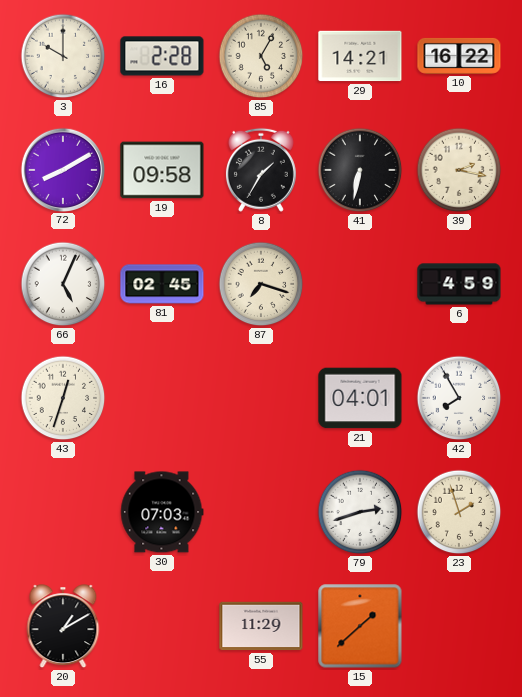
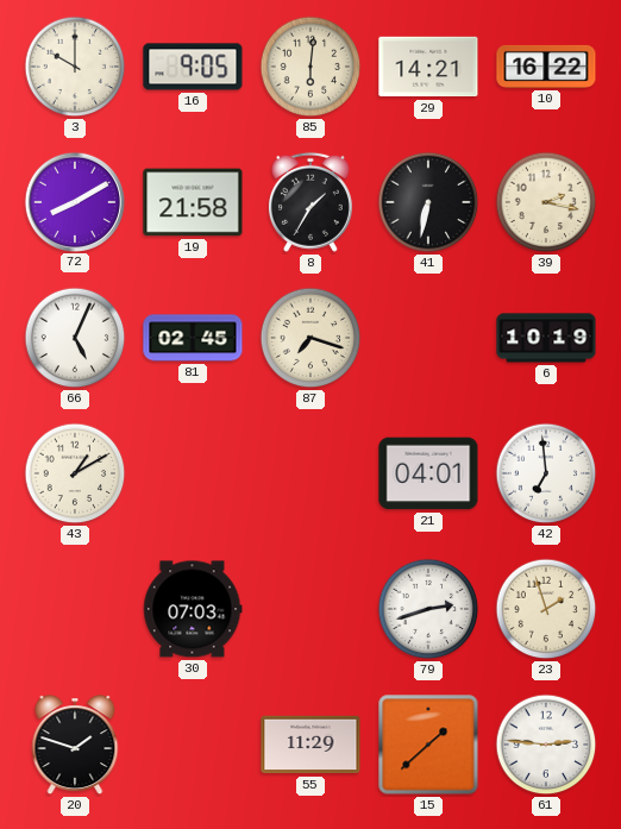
16: 2:28 -> 9:05 (193, 67)
85: 5:05 -> 6:01 (310, 67)
19: 09:58 -> 21:58 (193, 202)
6: 4:59 -> 10:19 (546, 338)
43: 12:33 -> 1:10 (75, 473)
42: 7:55 -> 6:59 (546, 473)
20: 1:10 -> 1:48 (75, 746)
61: none -> 2:46 (546, 745)
